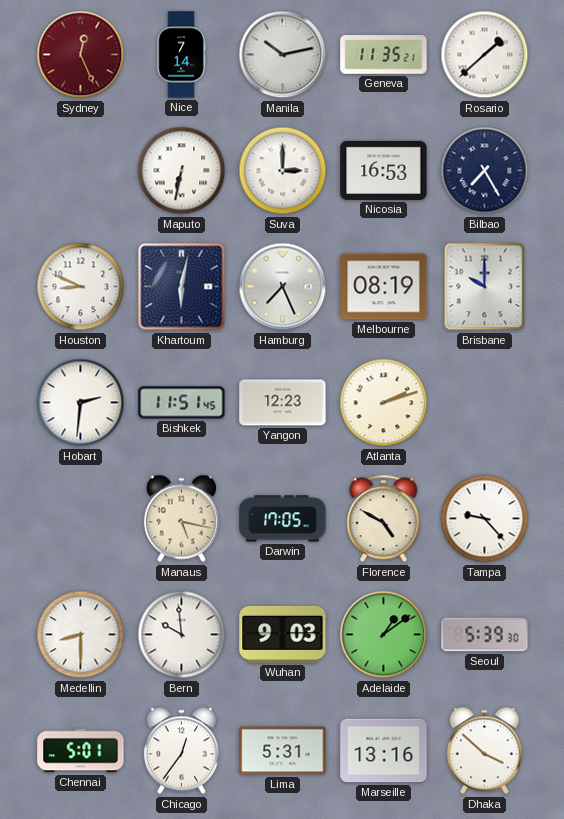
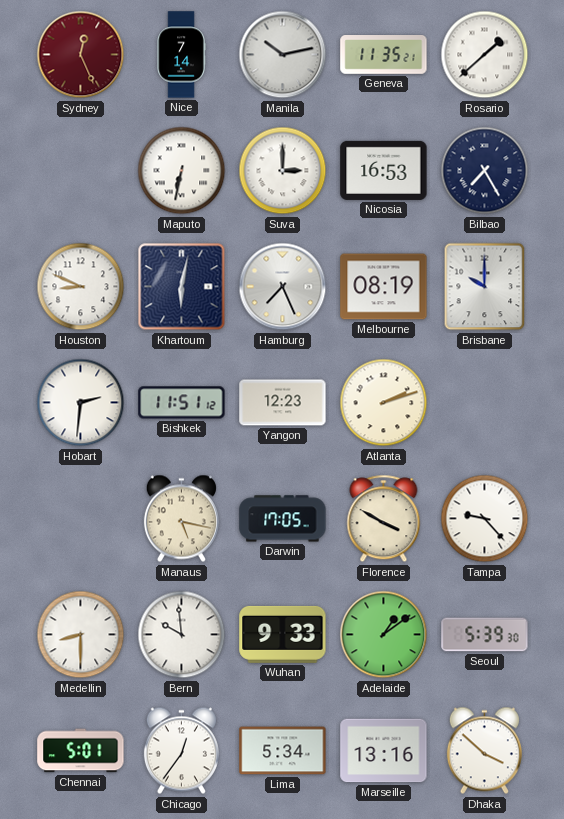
Bishkek: 11:51:45 -> 11:51:12 (182, 403)
Florence: 4:50 -> 3:50 (384, 519)
Wuhan: 9:03 -> 9:33 (283, 634)
Lima: 5:31 -> 5:34 (283, 751)
